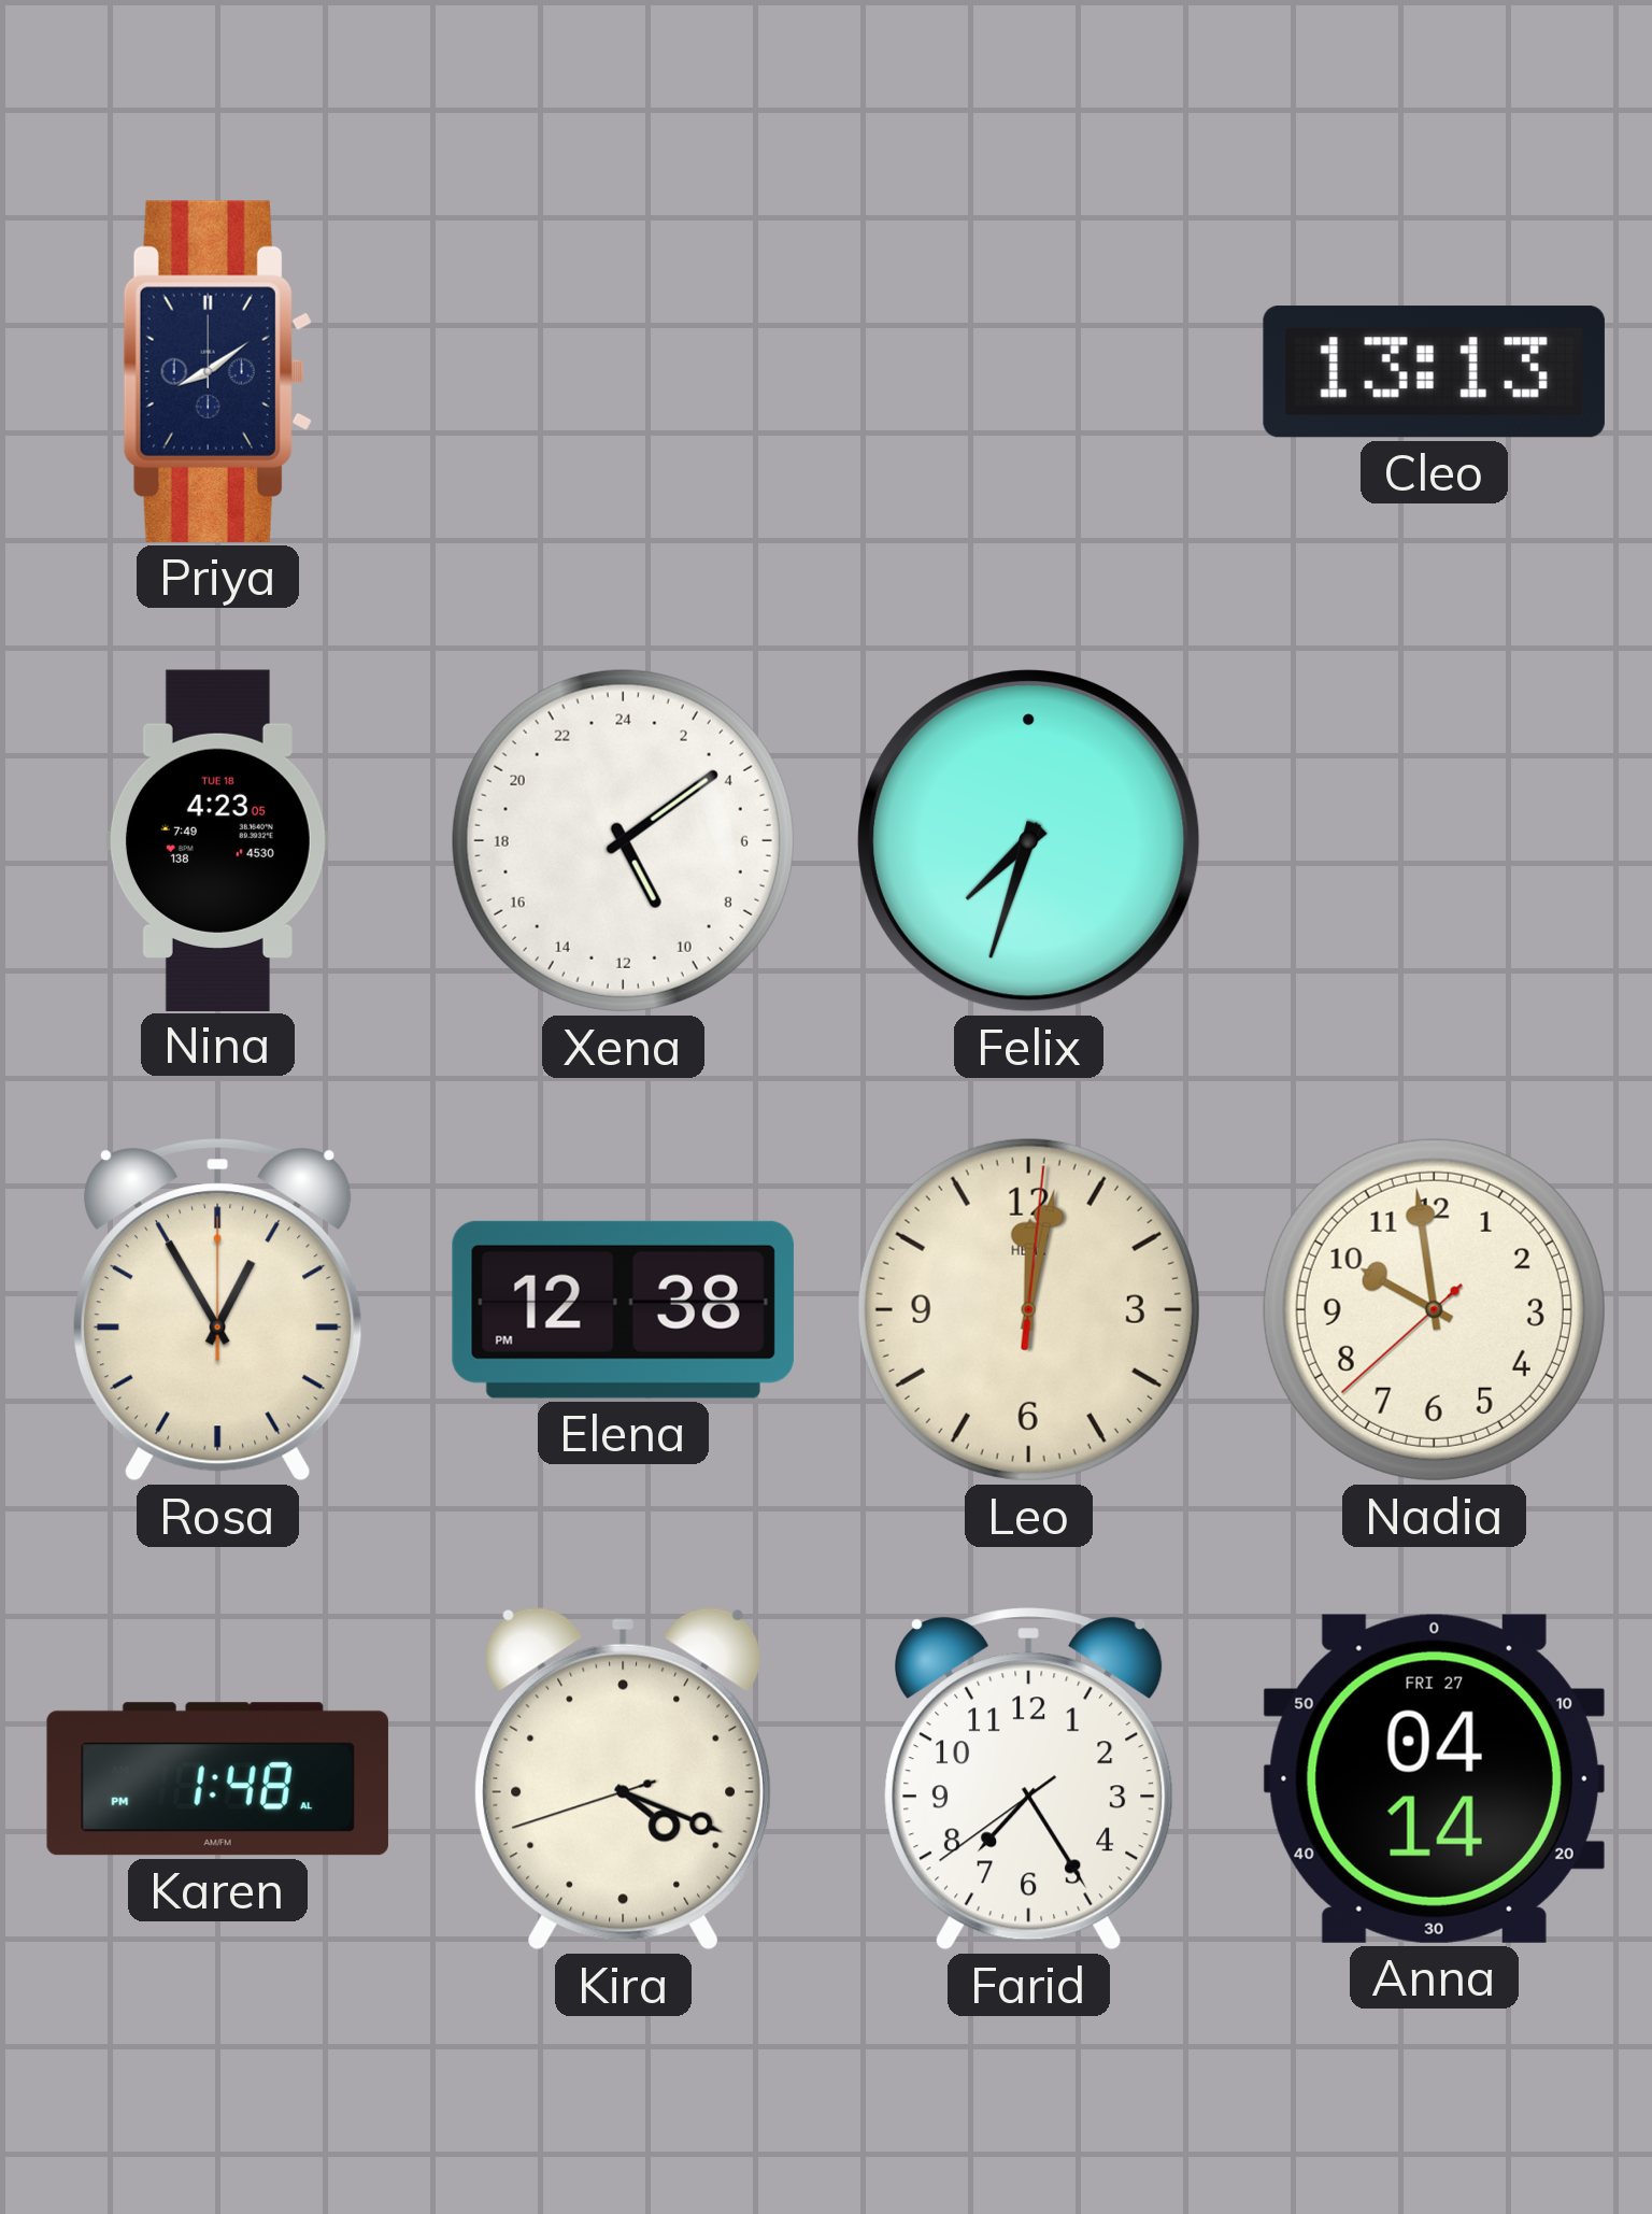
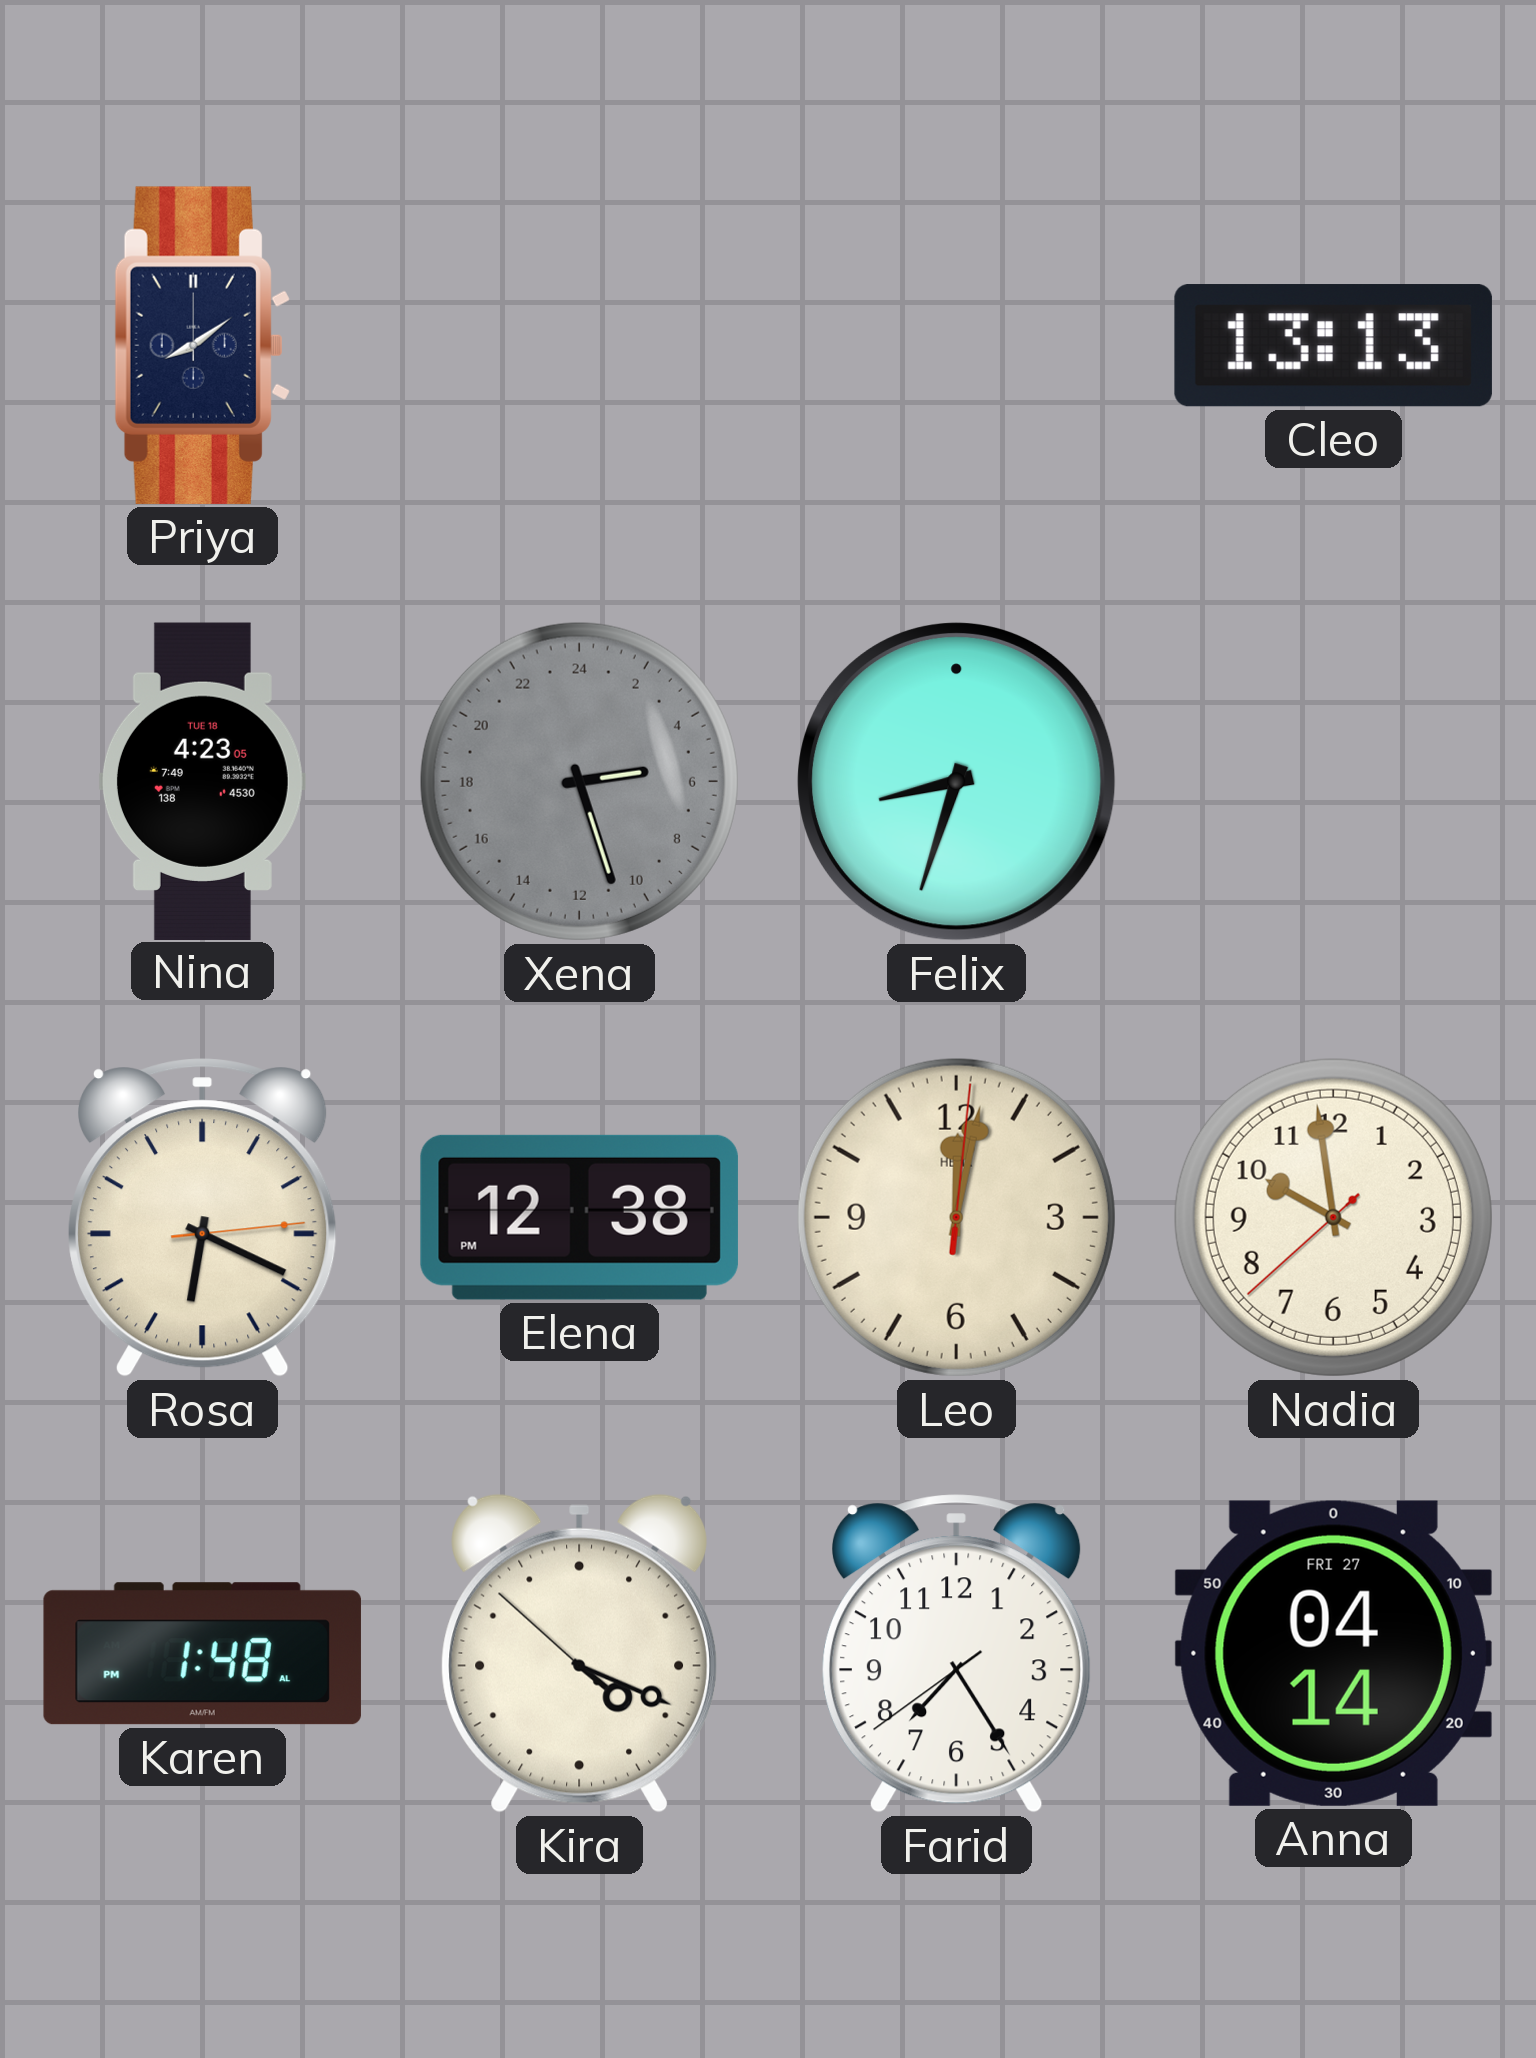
Xena: 10:09 -> 5:27 (579, 781)
Xena dial: white -> grey (579, 781)
Felix: 7:33 -> 8:33 (956, 781)
Rosa: 12:55 -> 6:19 (202, 1218)
Kira: 4:18:42 -> 4:18:52 (579, 1653)
